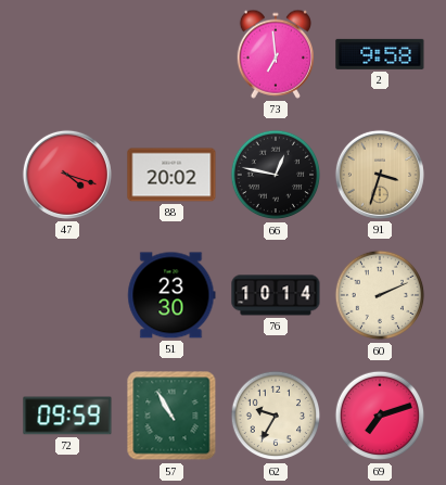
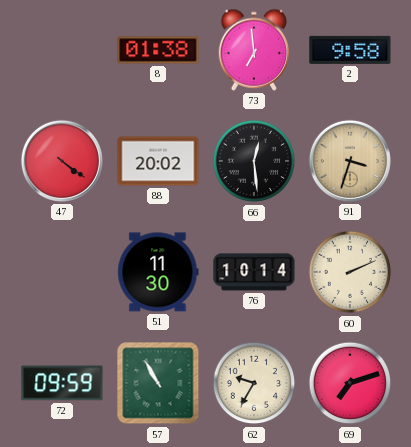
8: none -> 01:38 (158, 50)
47: 4:18 -> 4:21 (62, 161)
66: 12:47 -> 12:29 (254, 161)
51: 23:30 -> 11:30 (158, 272)
